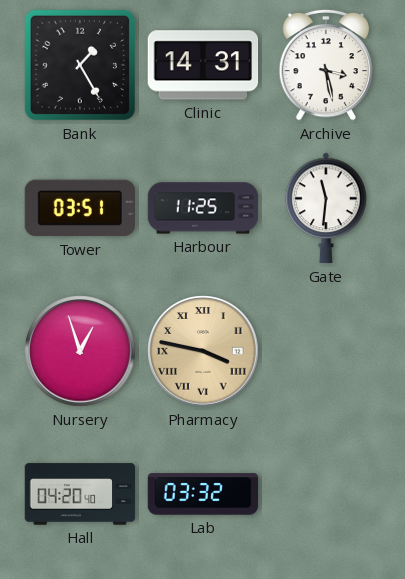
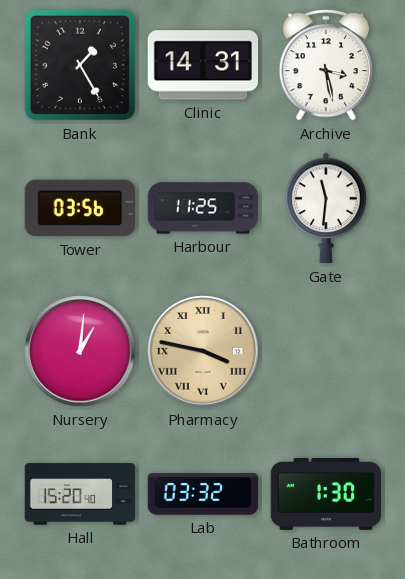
Tower: 03:51 -> 03:56 (79, 208)
Nursery: 12:57 -> 1:01 (80, 351)
Hall: 04:20 -> 15:20 (80, 494)
Bathroom: none -> 1:30 (326, 494)
